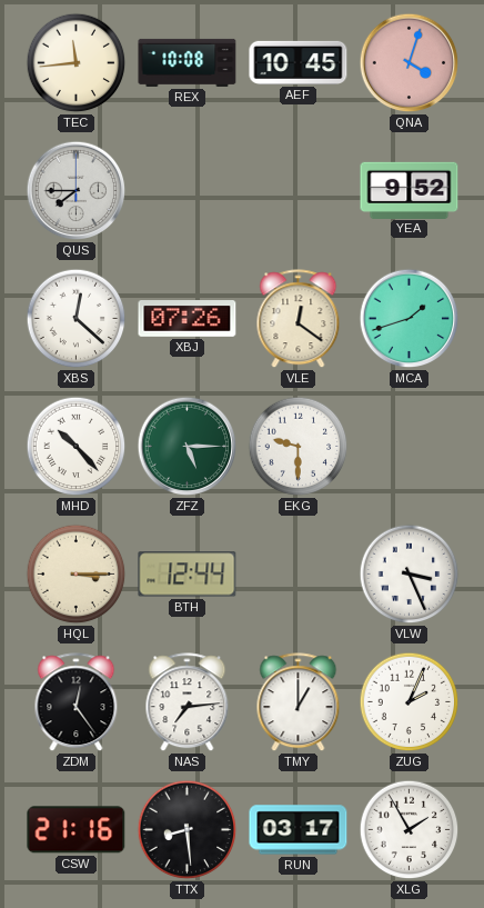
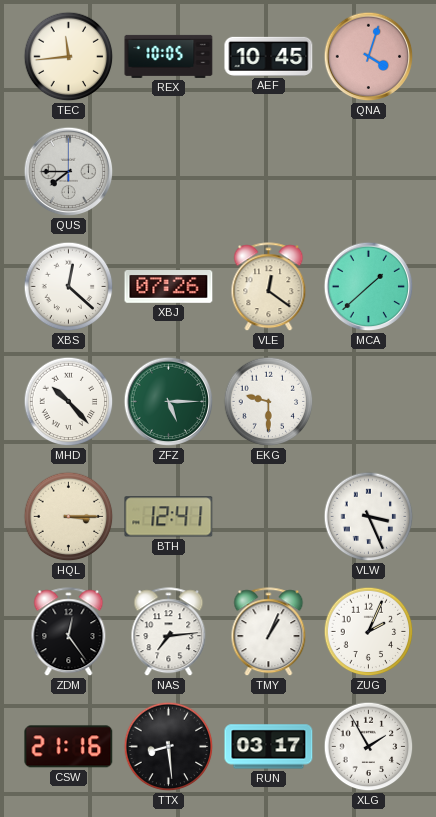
REX: 10:08 -> 10:05 (169, 56)
YEA: 9:52 -> none (410, 190)
MCA: 1:42 -> 1:38 (369, 287)
BTH: 12:44 -> 12:41 (169, 517)
TMY: 1:00 -> 1:04 (269, 632)
